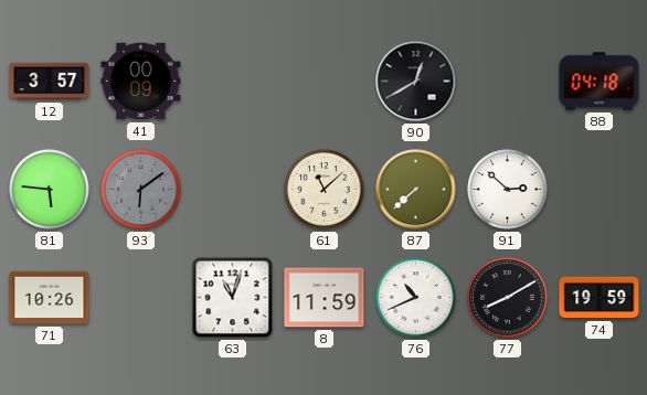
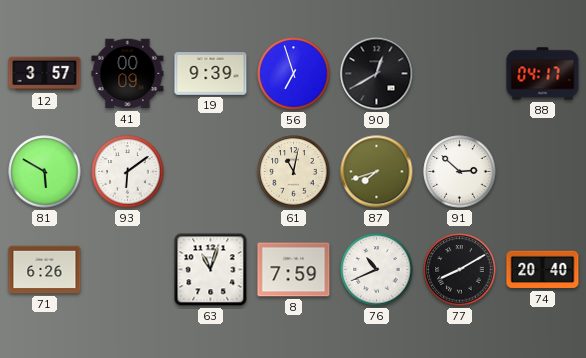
19: none -> 9:39 (211, 74)
56: none -> 6:57 (294, 74)
88: 04:18 -> 04:17 (543, 74)
81: 5:46 -> 5:50 (45, 172)
93 dial: grey -> white (128, 172)
61: 11:08 -> 11:02 (294, 172)
87: 7:38 -> 7:42 (377, 172)
71: 10:26 -> 6:26 (45, 270)
8: 11:59 -> 7:59 (294, 270)
74: 19:59 -> 20:40 (543, 270)
